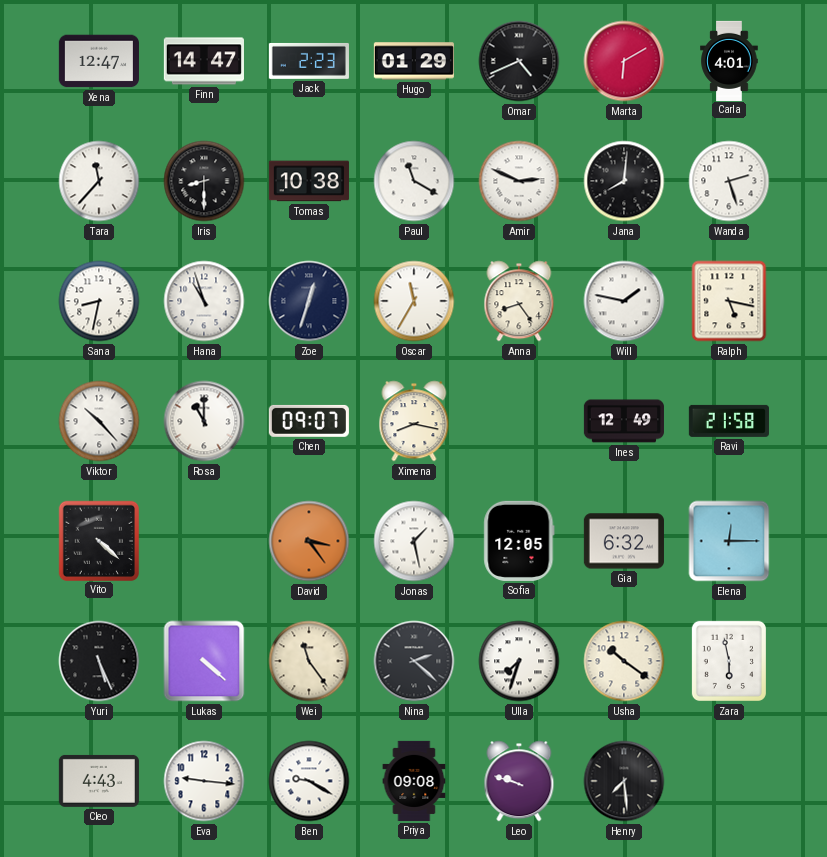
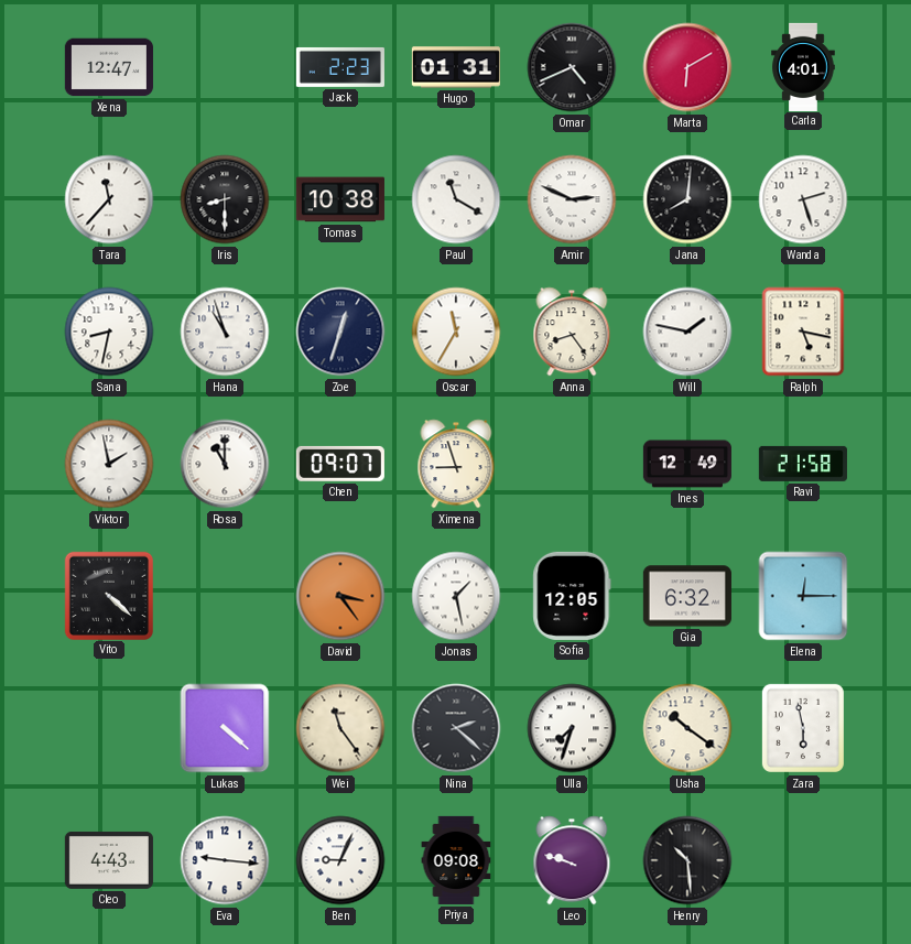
Finn: 14:47 -> none (204, 61)
Hugo: 01:29 -> 01:31 (456, 67)
Viktor: 10:23 -> 1:58 (109, 464)
Ximena: 8:17 -> 8:57 (456, 464)
Yuri: 5:26 -> none (99, 661)
Ben: 9:20 -> 9:04 (340, 860)
Henry: 7:29 -> 10:29 (687, 860)
